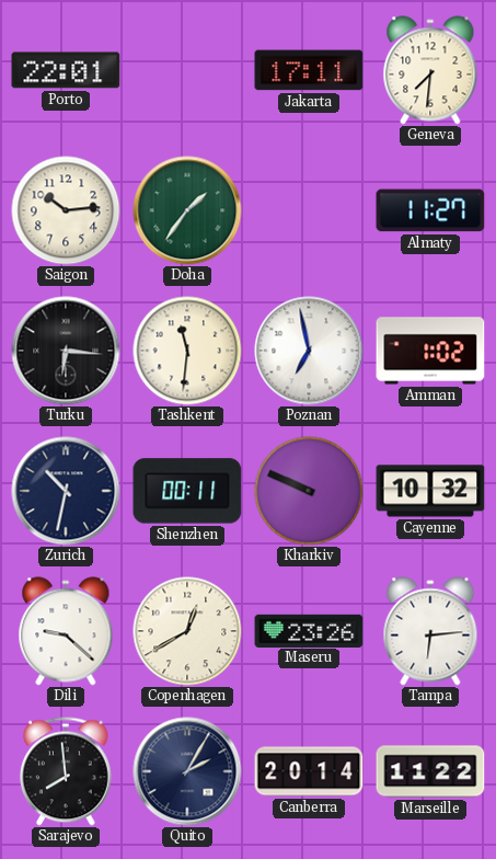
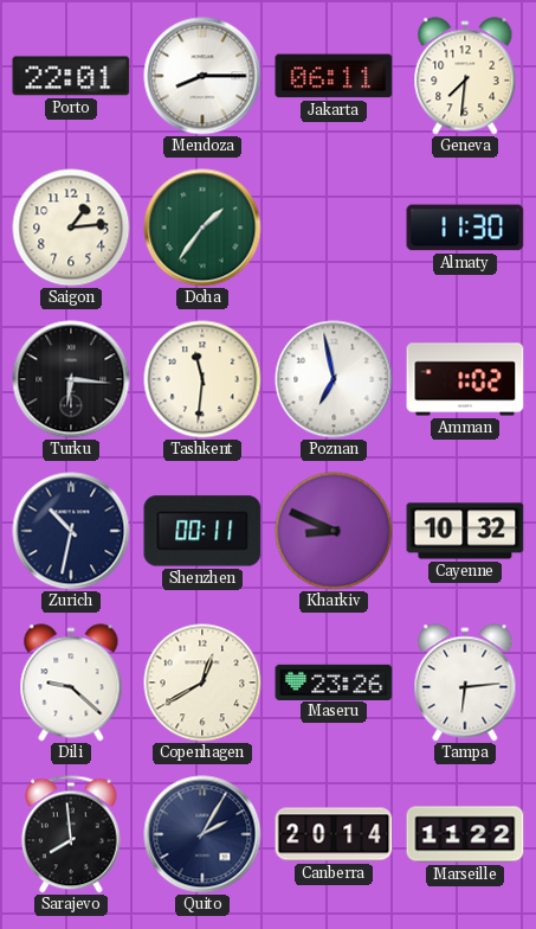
Mendoza: none -> 8:15 (202, 76)
Jakarta: 17:11 -> 06:11 (334, 76)
Saigon: 10:14 -> 1:14 (71, 228)
Almaty: 11:27 -> 11:30 (465, 228)
Kharkiv: 9:49 -> 8:49 (334, 531)
